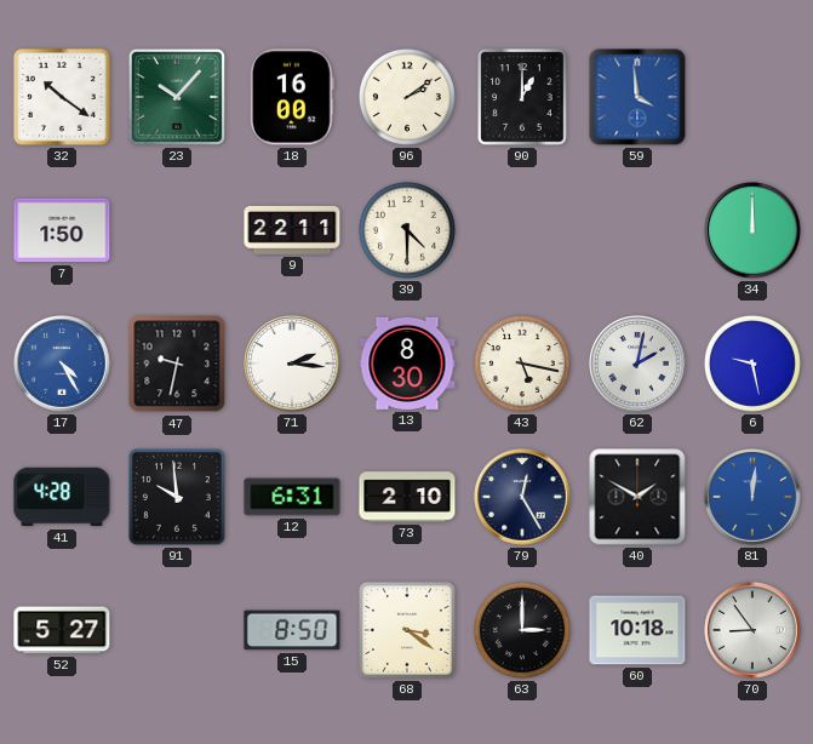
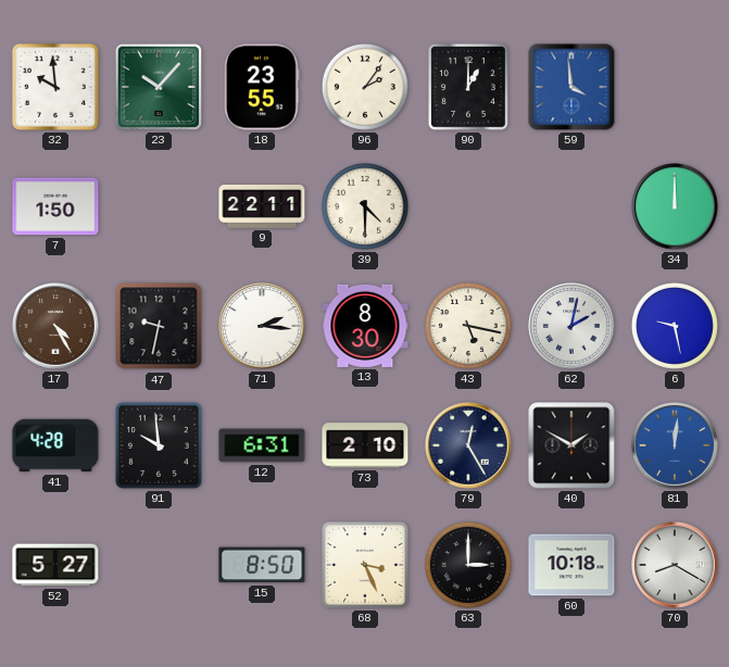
32: 10:21 -> 9:59 (55, 87)
18: 16:00 -> 23:55 (262, 87)
96: 2:09 -> 2:06 (365, 87)
17 dial: blue -> brown (55, 326)
68: 3:21 -> 3:26 (365, 565)
70: 8:54 -> 8:20 (675, 565)
